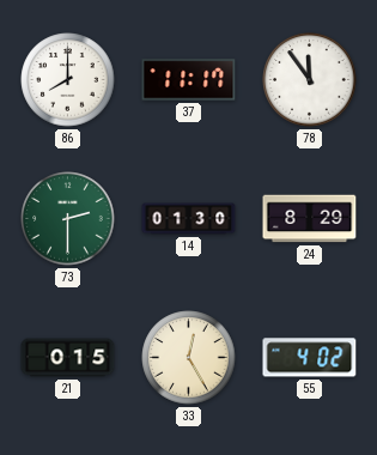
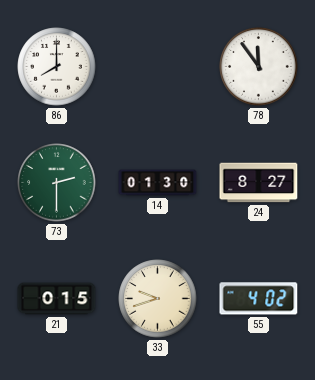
37: 11:17 -> none (189, 80)
24: 8:29 -> 8:27 (259, 183)
33: 12:25 -> 9:42 (158, 299)
